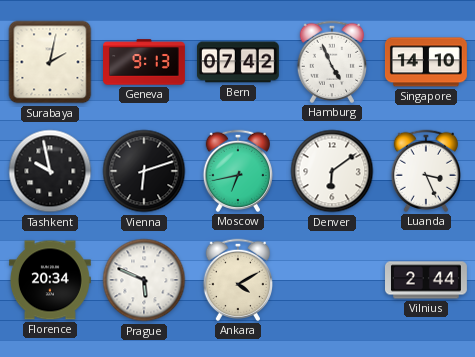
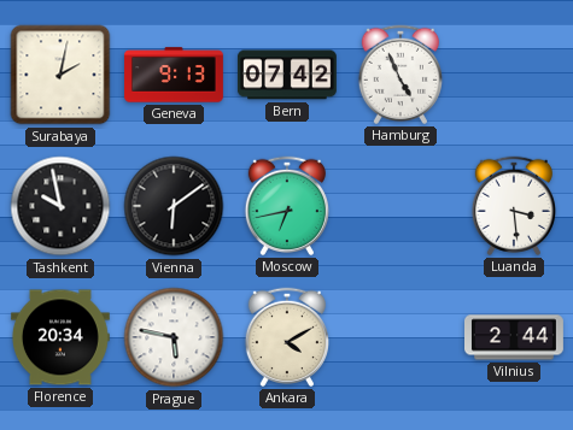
Singapore: 14:10 -> none (426, 62)
Vienna: 6:12 -> 6:09 (174, 206)
Denver: 6:09 -> none (332, 171)
Luanda: 3:26 -> 3:29 (513, 206)
Prague: 5:49 -> 5:47 (174, 337)
